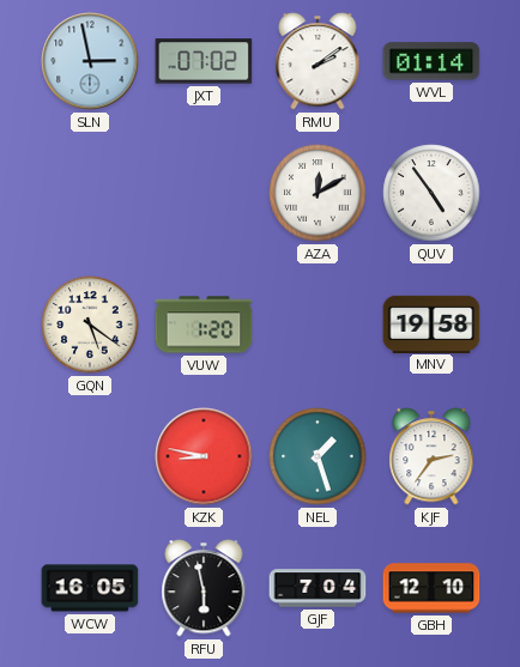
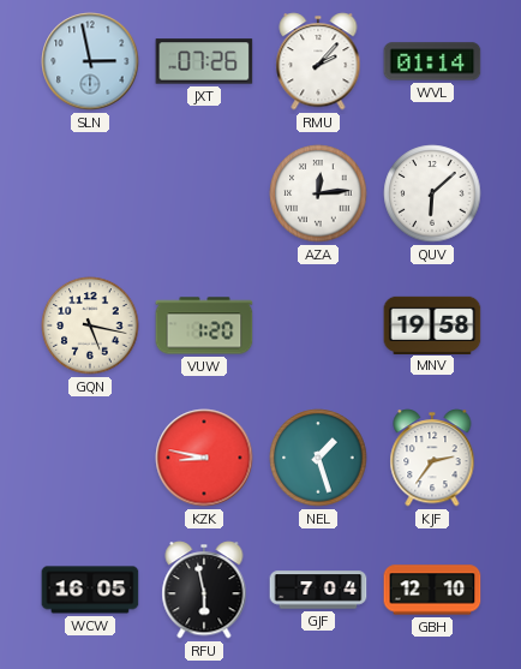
JXT: 07:02 -> 07:26 (204, 61)
RMU: 2:09 -> 2:07 (318, 61)
AZA: 12:10 -> 12:14 (318, 193)
QUV: 4:54 -> 6:08 (432, 193)
GQN: 5:21 -> 5:17 (90, 325)
